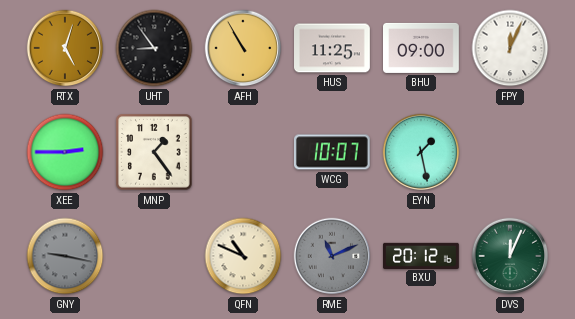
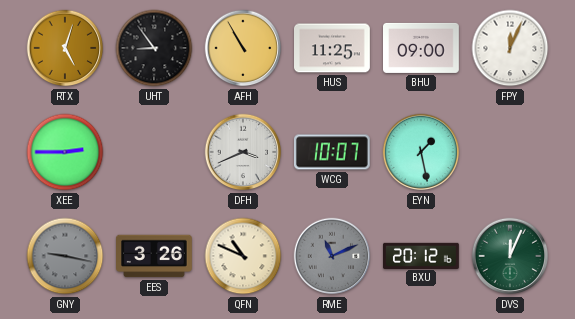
MNP: 1:24 -> none (154, 152)
DFH: none -> 3:41 (243, 152)
EES: none -> 3:26 (155, 256)
